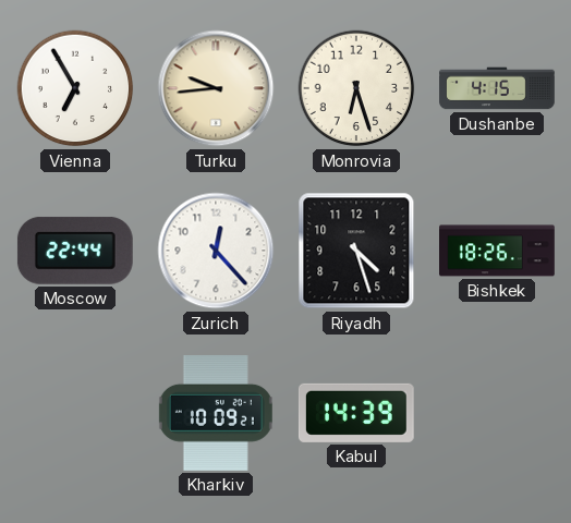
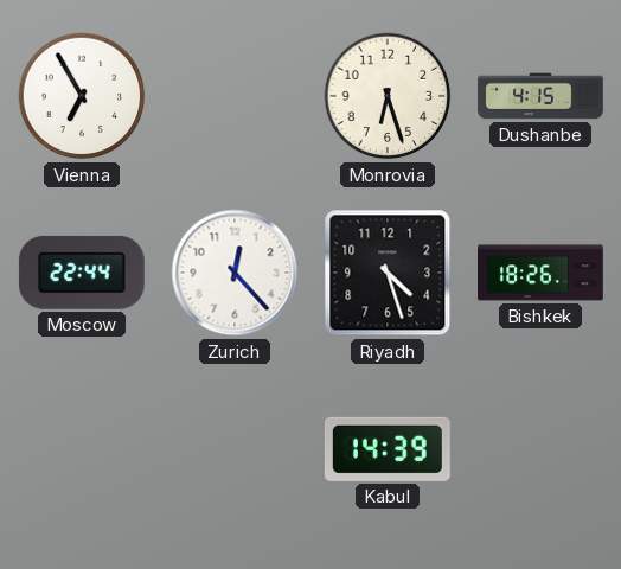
Turku: 9:44 -> none (216, 88)
Kharkiv: 10:09 -> none (216, 413)
